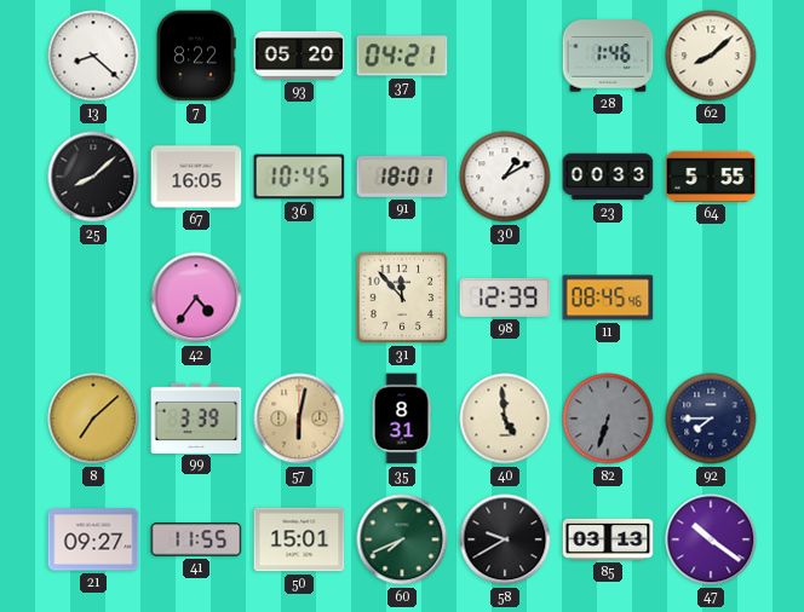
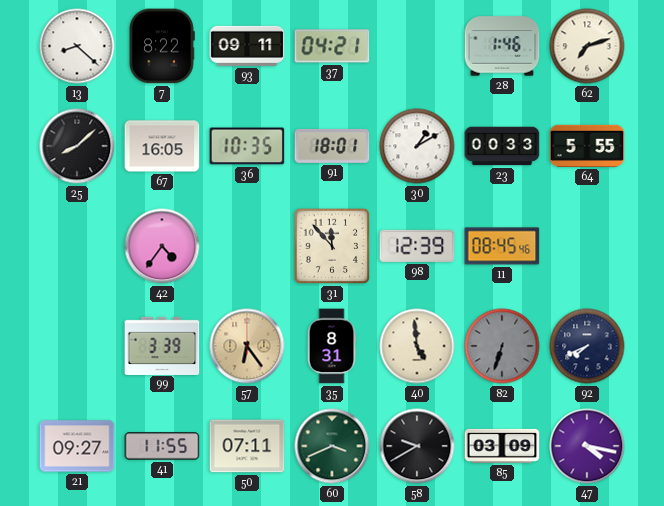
93: 05:20 -> 09:11 (247, 46)
62: 8:08 -> 7:12 (587, 46)
36: 10:45 -> 10:35 (247, 146)
8: 7:08 -> none (93, 418)
57: 6:02 -> 6:24 (247, 346)
92: 7:45 -> 7:41 (587, 346)
50: 15:01 -> 07:11 (247, 446)
60: 7:41 -> 3:41 (332, 446)
85: 03:13 -> 03:09 (502, 446)
47: 10:21 -> 4:17 (587, 446)
